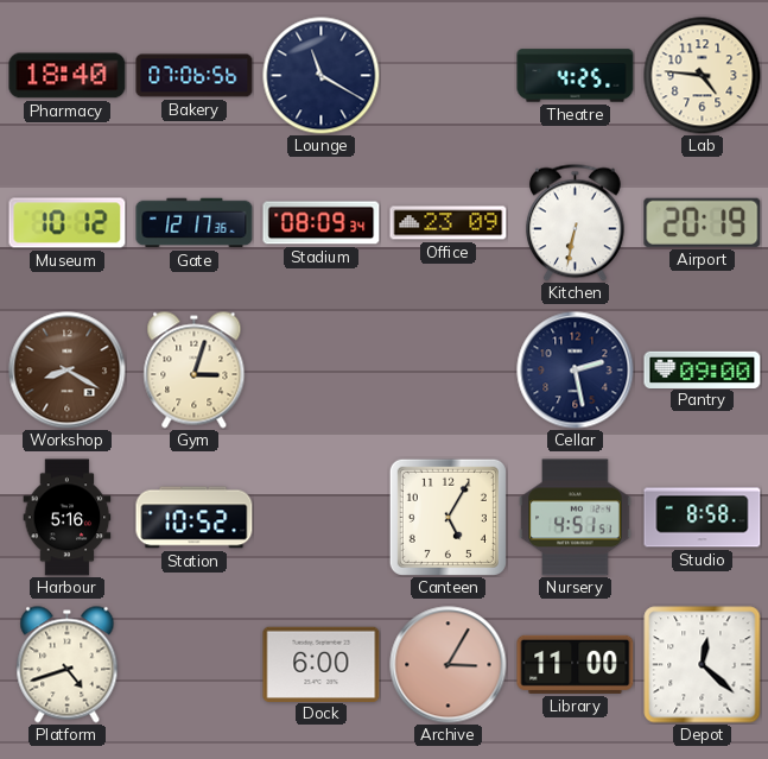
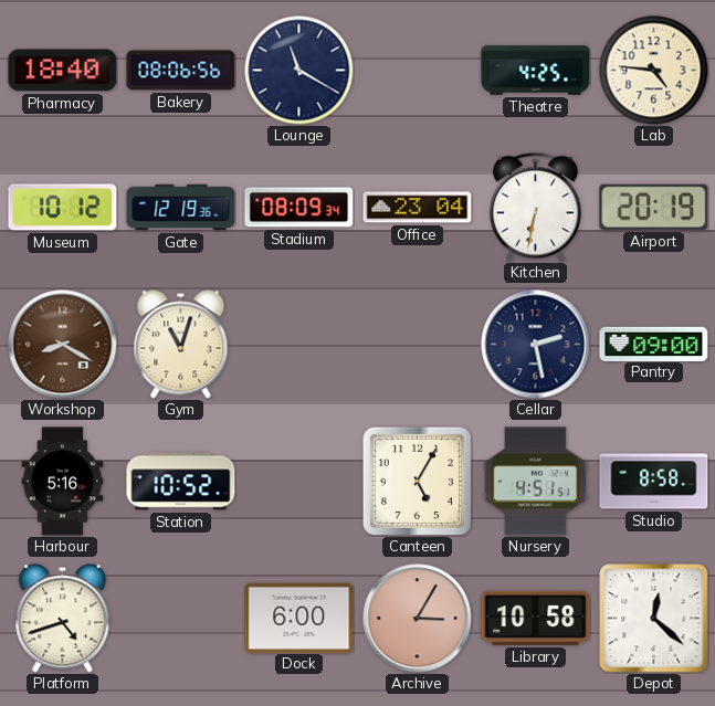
Bakery: 07:06 -> 08:06 (181, 71)
Gate: 12:17 -> 12:19 (181, 208)
Office: 23:09 -> 23:04 (418, 208)
Gym: 3:03 -> 11:03 (181, 345)
Library: 11:00 -> 10:58 (536, 618)
